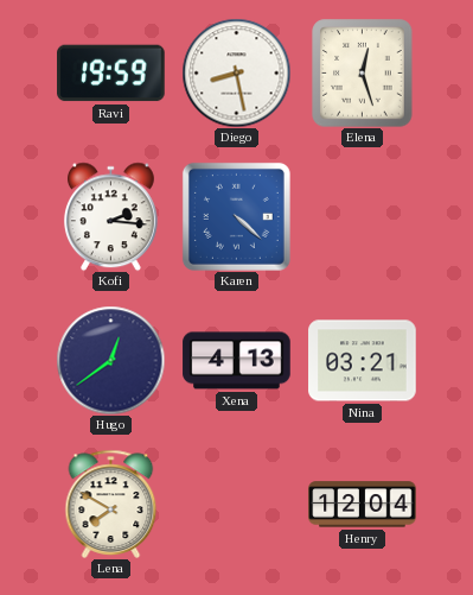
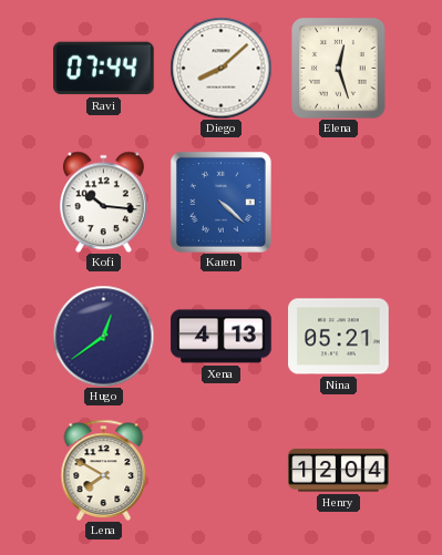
Ravi: 19:59 -> 07:44 (104, 69)
Diego: 8:28 -> 8:08 (220, 68)
Kofi: 2:16 -> 10:16 (103, 202)
Nina: 03:21 -> 05:21 (339, 337)
